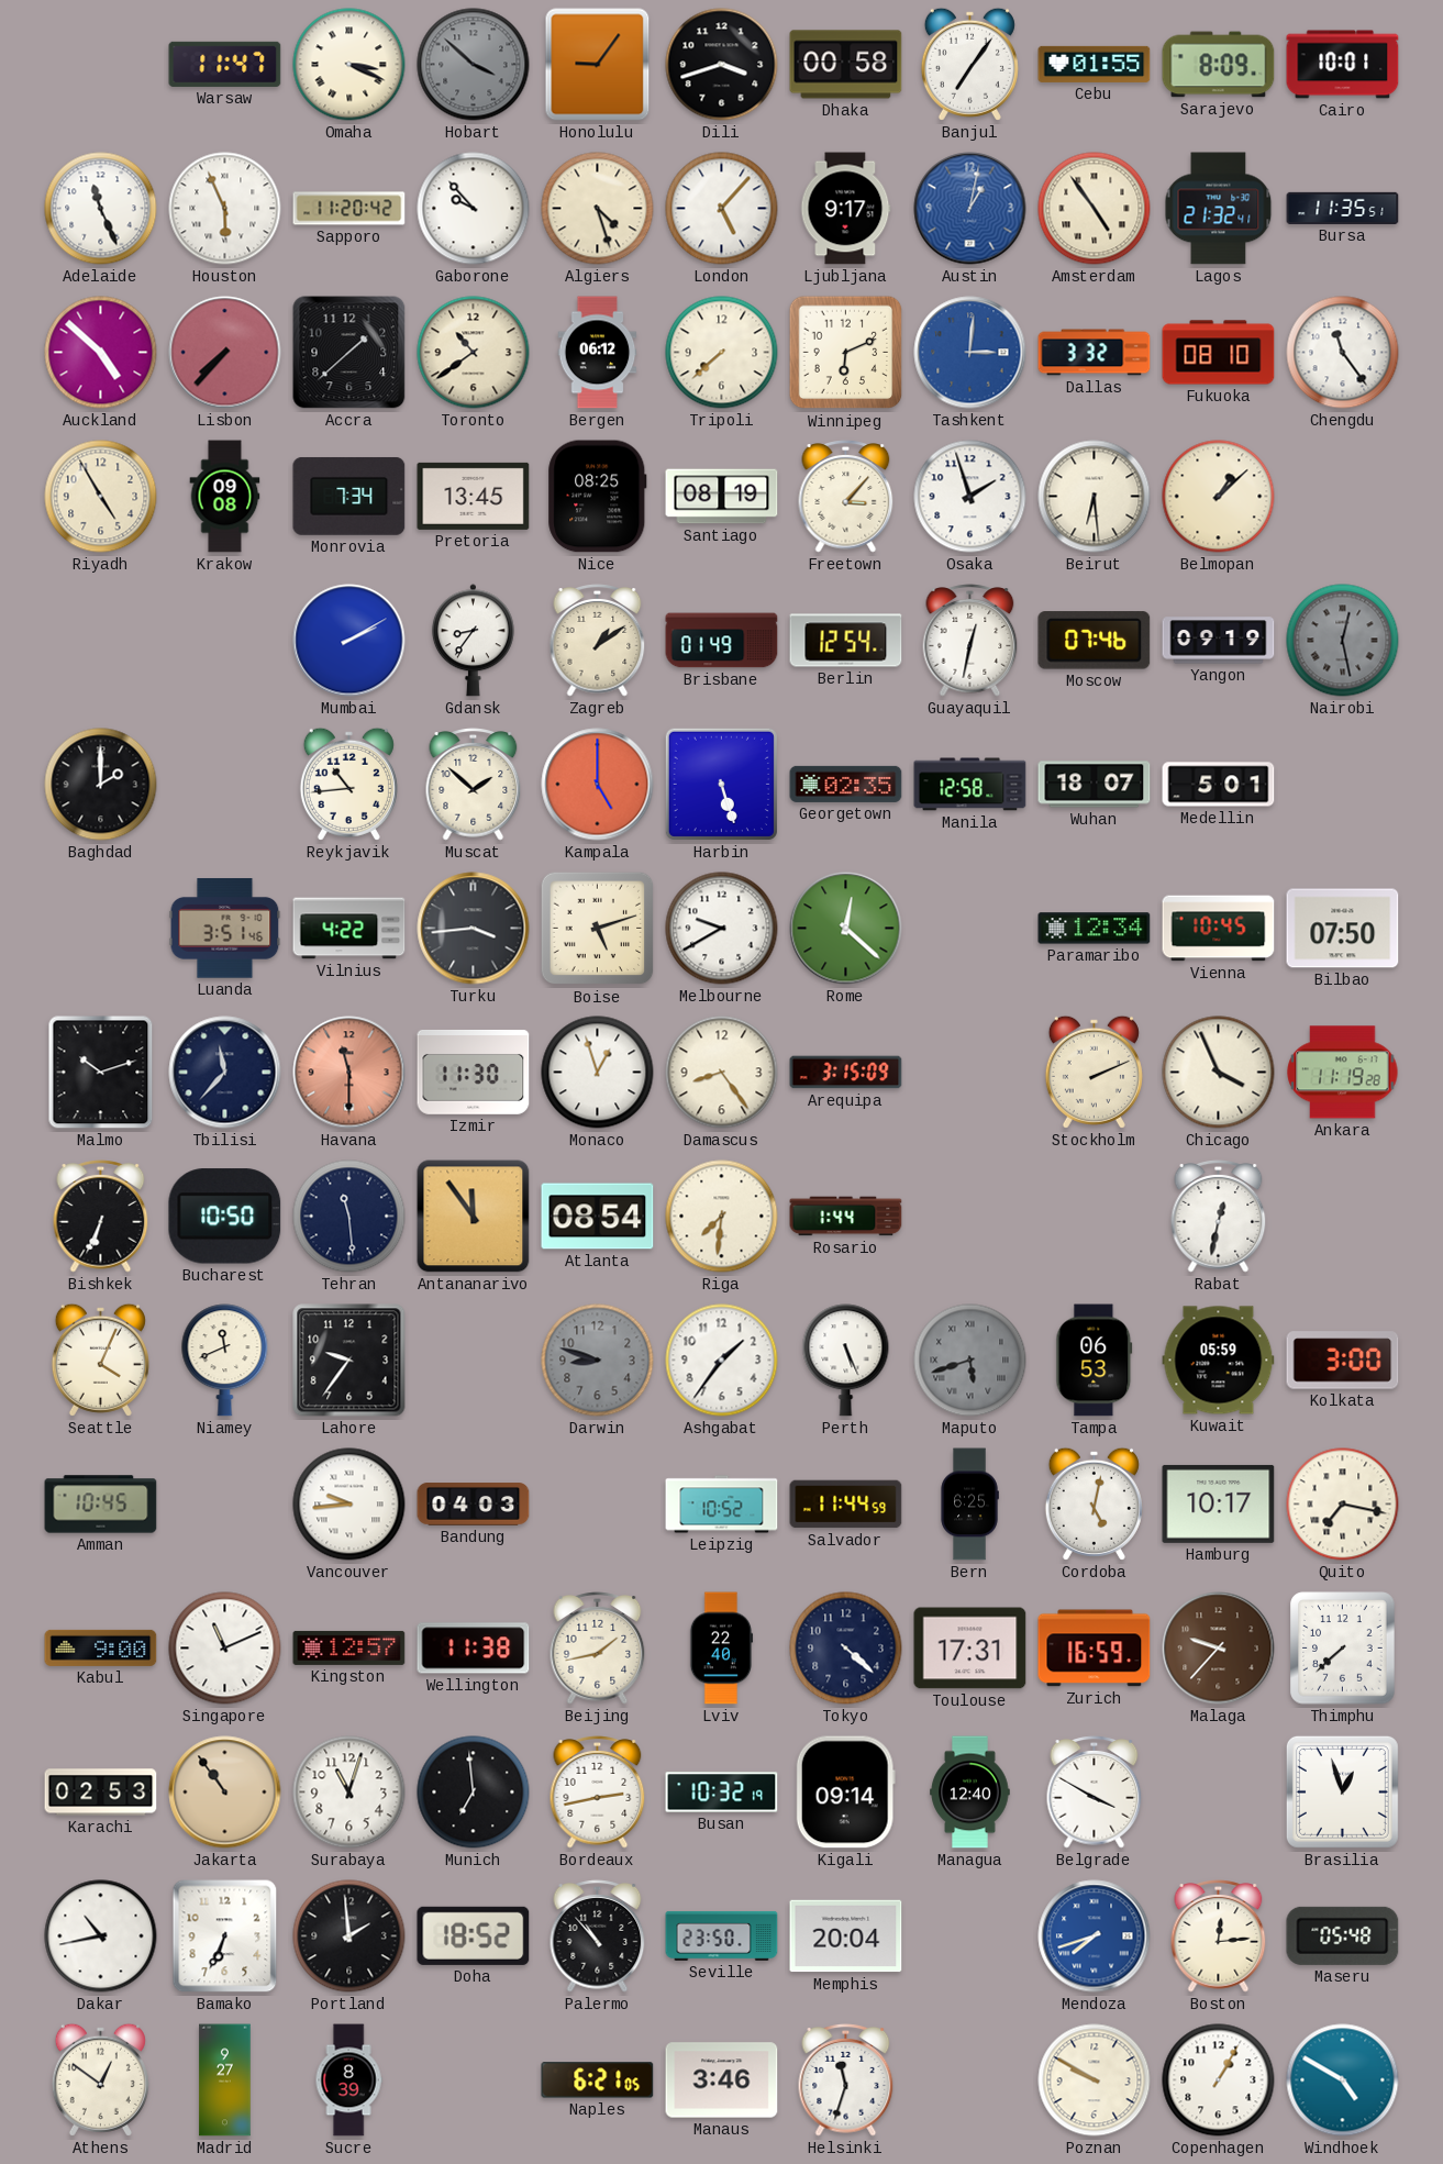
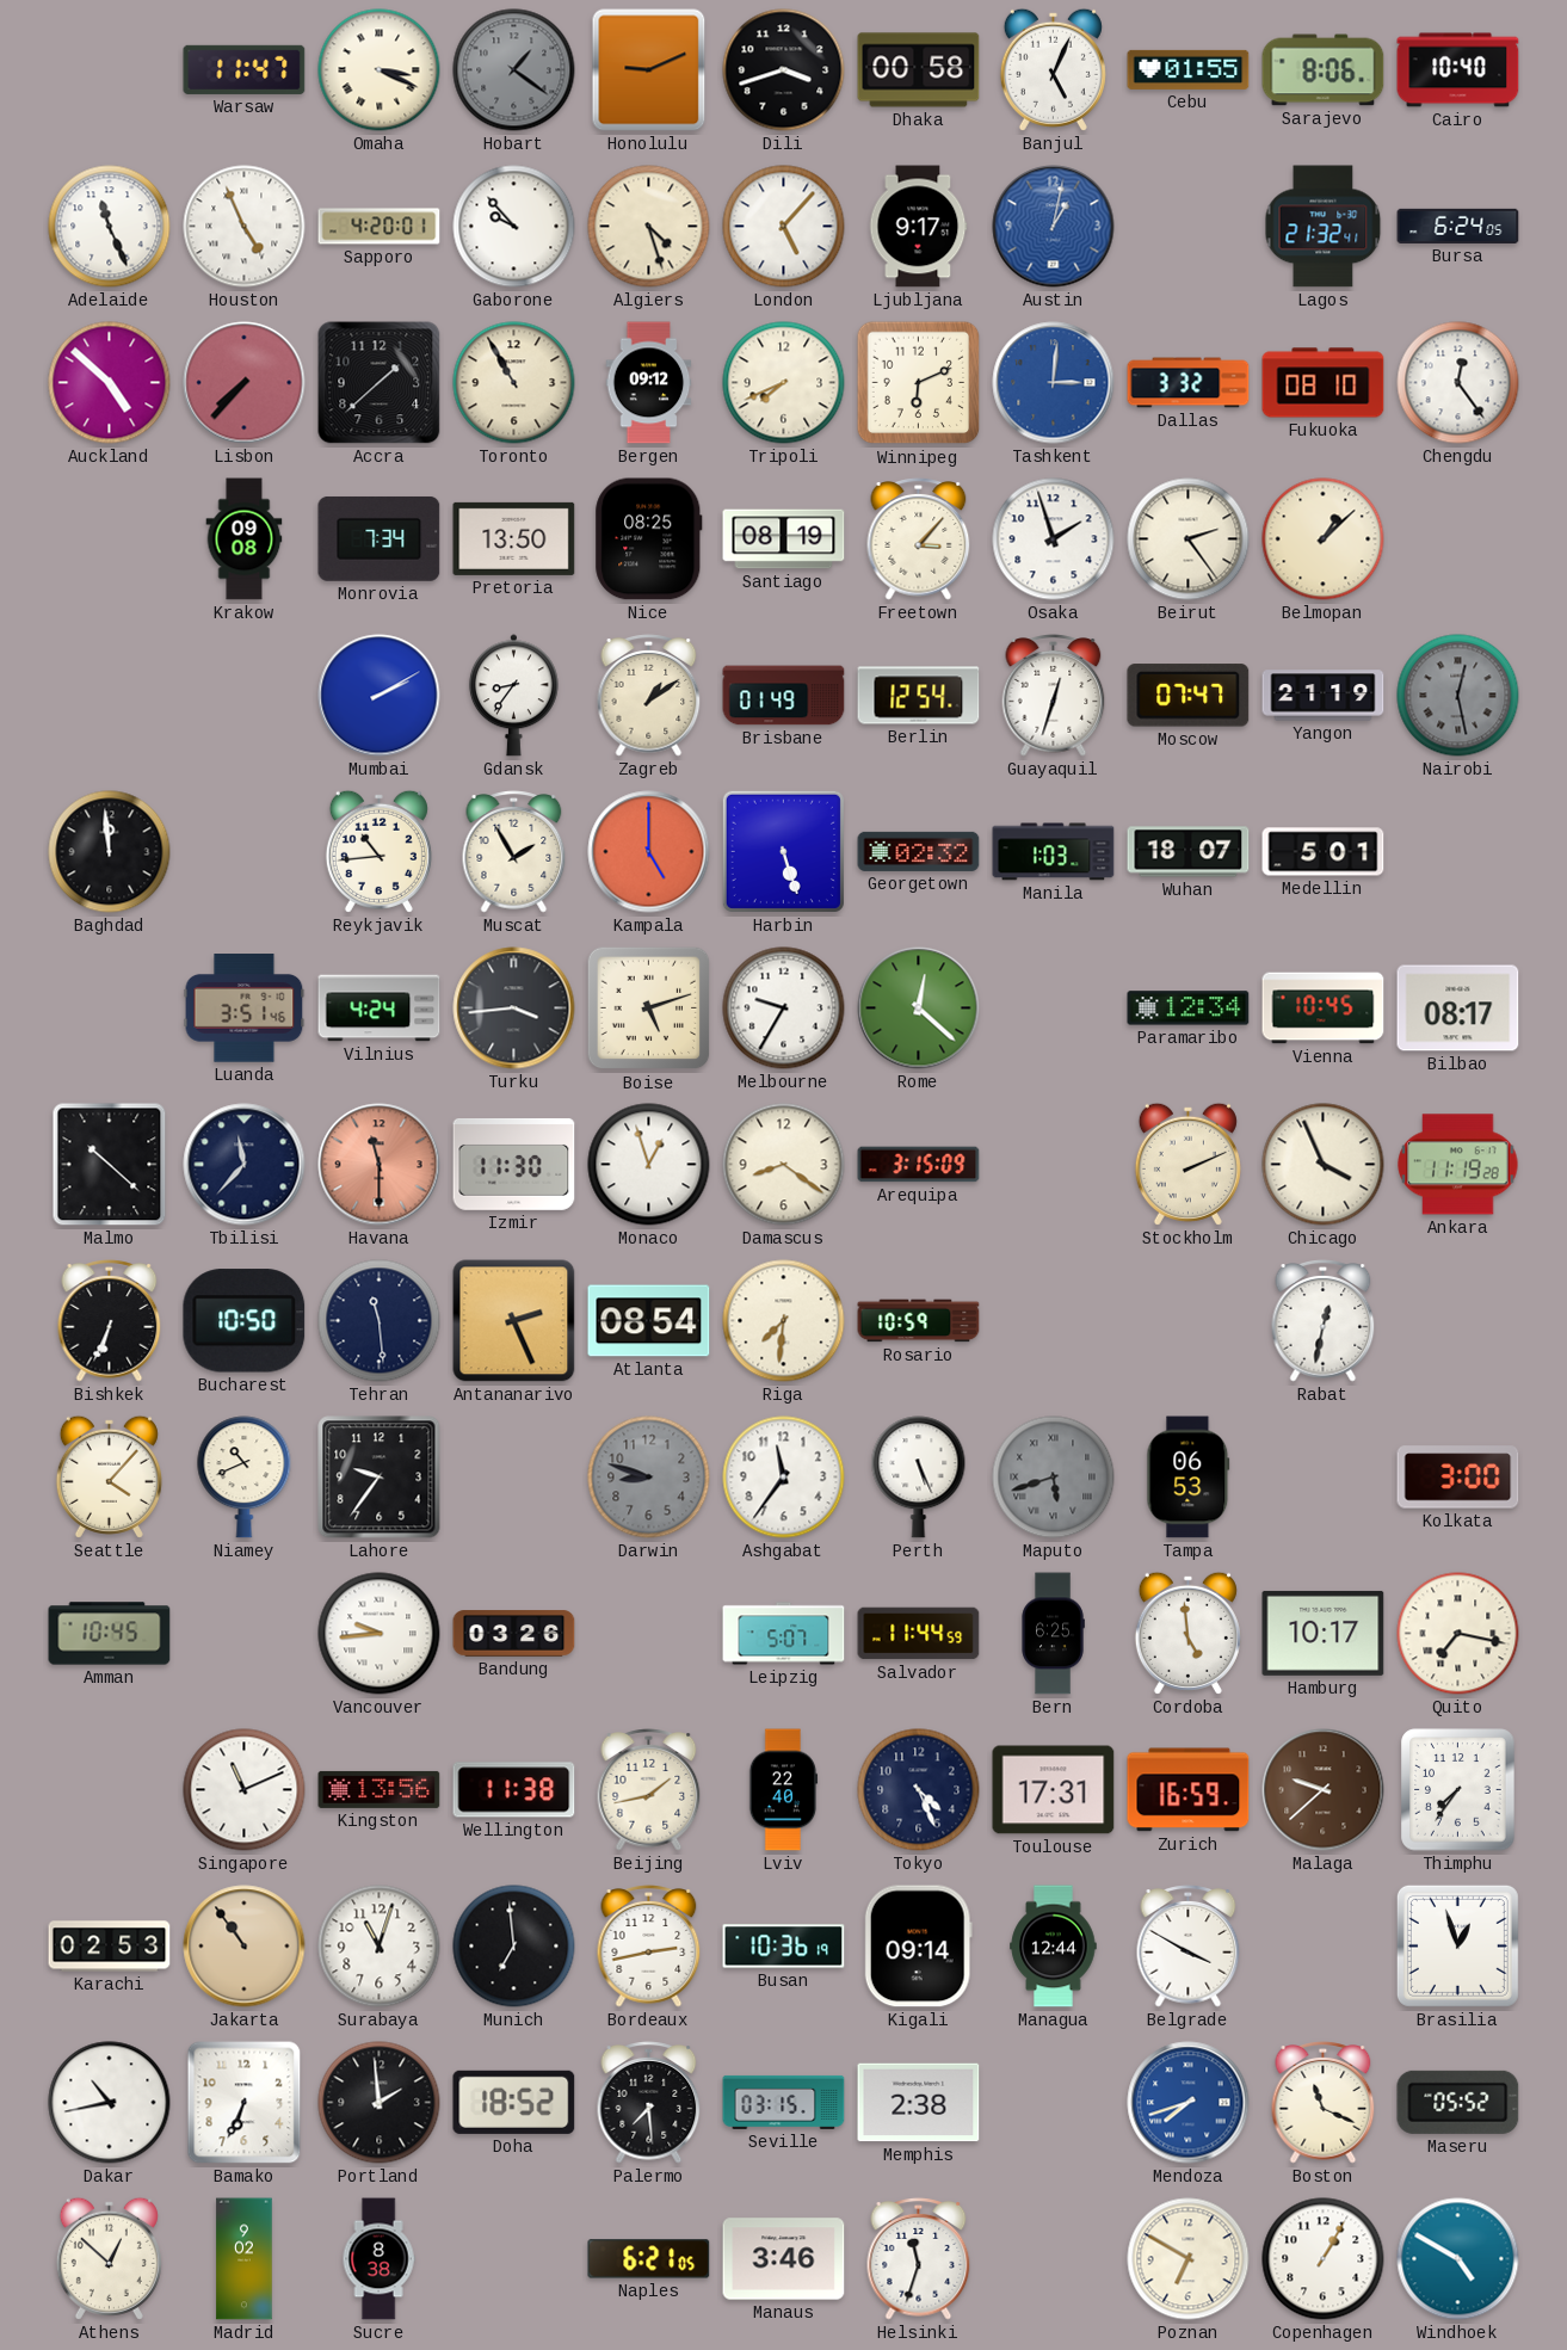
Hobart: 3:52 -> 1:21 (514, 70)
Honolulu: 9:06 -> 9:11 (649, 70)
Banjul: 7:06 -> 5:04 (1053, 69)
Sarajevo: 8:09 -> 8:06 (1324, 70)
Cairo: 10:01 -> 10:40 (1458, 70)
Houston: 5:56 -> 4:56 (245, 227)
Sapporo: 11:20 -> 4:20 (380, 227)
Amsterdam: 4:54 -> none (1095, 209)
Bursa: 11:35 -> 6:24 (1458, 226)
Toronto: 10:39 -> 10:55 (514, 383)
Bergen: 06:12 -> 09:12 (649, 383)
Tripoli: 7:38 -> 7:41 (784, 383)
Chengdu: 11:24 -> 12:24 (1458, 383)
Riyadh: 4:55 -> none (101, 497)
Pretoria: 13:45 -> 13:50 (514, 538)
Beirut: 6:29 -> 2:24 (1189, 539)
Guayaquil: 12:32 -> 12:33 (1054, 696)
Moscow: 07:46 -> 07:47 (1189, 696)
Yangon: 09:19 -> 21:19 (1324, 696)
Baghdad: 2:00 -> 11:59 (110, 852)
Muscat: 1:52 -> 1:55 (514, 852)
Georgetown: 02:35 -> 02:32 (919, 851)
Manila: 12:58 -> 1:03 (1054, 852)
Vilnius: 4:22 -> 4:24 (380, 1009)
Melbourne: 9:40 -> 9:35 (784, 1009)
Bilbao: 07:50 -> 08:17 (1458, 1009)
Malmo: 10:12 -> 10:22 (110, 1165)
Damascus: 8:24 -> 8:21 (784, 1165)
Antananarivo: 11:54 -> 2:26 (514, 1321)
Rosario: 1:44 -> 10:59 (919, 1321)
Seattle: 4:04 -> 4:07 (109, 1476)
Niamey: 11:41 -> 10:41 (245, 1478)
Ashgabat: 1:36 -> 11:36 (784, 1478)
Kuwait: 05:59 -> none (1219, 1361)
Bandung: 04:03 -> 03:26 (514, 1634)
Leipzig: 10:52 -> 5:07 (784, 1634)
Cordoba: 5:02 -> 4:59 (1187, 1633)
Kabul: 9:00 -> none (101, 1647)
Kingston: 12:57 -> 13:56 (380, 1789)
Tokyo: 4:22 -> 4:26 (919, 1790)
Malaga: 9:37 -> 9:38 (1324, 1790)
Thimphu: 7:38 -> 7:36 (1458, 1790)
Busan: 10:32 -> 10:36 (784, 1947)
Managua: 12:40 -> 12:44 (1054, 1947)
Palermo: 10:53 -> 7:29 (649, 2103)
Seville: 23:50 -> 03:15 (784, 2102)
Memphis: 20:04 -> 2:38 (919, 2103)
Boston: 12:14 -> 11:19 (1324, 2103)
Maseru: 05:48 -> 05:52 (1458, 2102)
Athens: 12:51 -> 12:52 (109, 2258)
Madrid: 9:27 -> 9:02 (245, 2259)
Sucre: 8:39 -> 8:38 (378, 2259)
Poznan: 9:50 -> 6:50 (1189, 2259)
